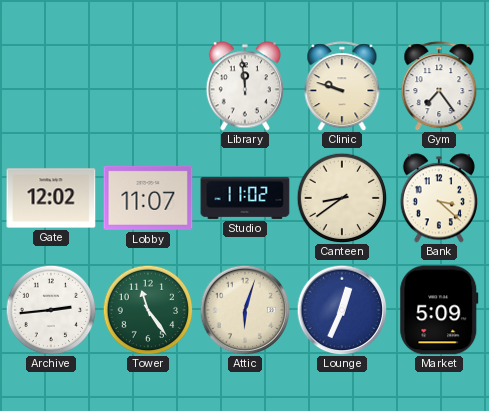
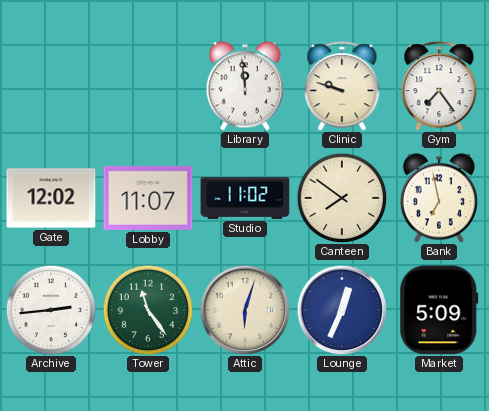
Canteen: 8:39 -> 7:51 (342, 198)
Bank: 3:22 -> 6:58 (439, 198)
